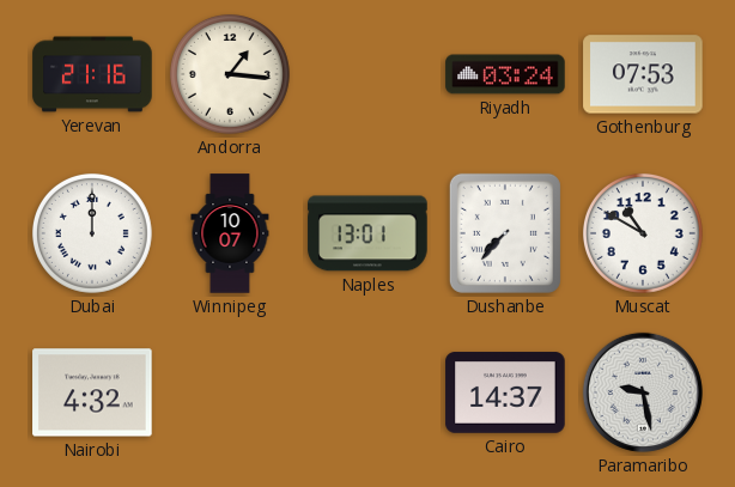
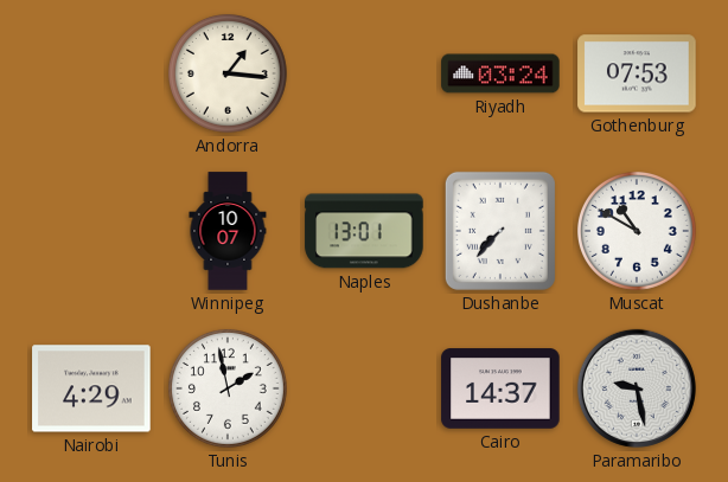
Yerevan: 21:16 -> none (92, 74)
Dubai: 12:00 -> none (92, 233)
Nairobi: 4:32 -> 4:29 (91, 388)
Tunis: none -> 1:58 (228, 388)
